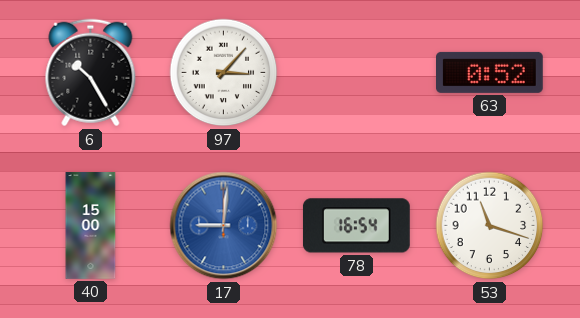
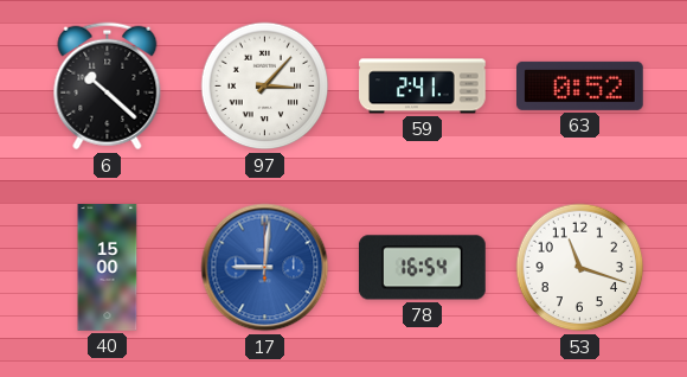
6: 10:25 -> 10:22 (108, 87)
59: none -> 2:41 (423, 87)
